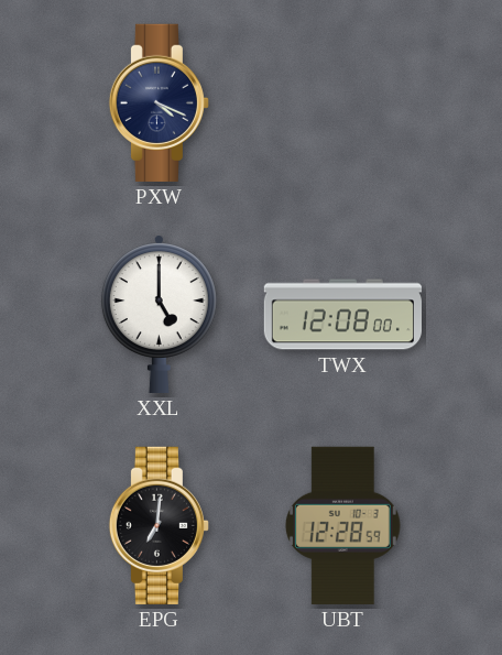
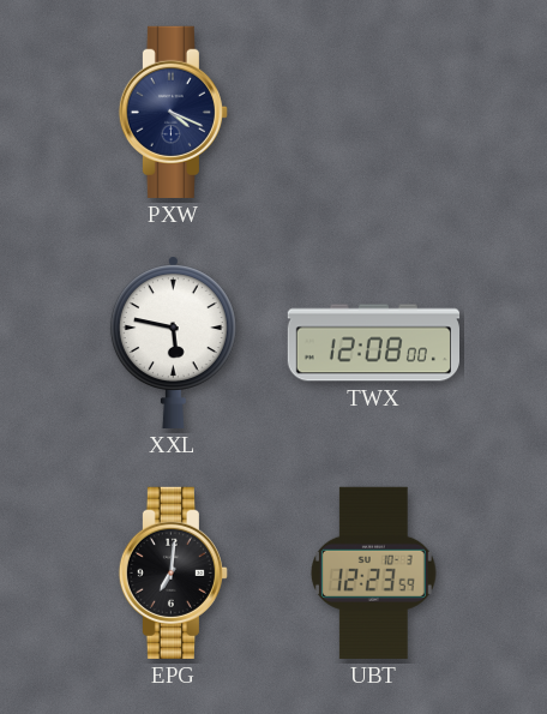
XXL: 5:00 -> 5:47 (173, 342)
UBT: 12:28 -> 12:23 (373, 572)
